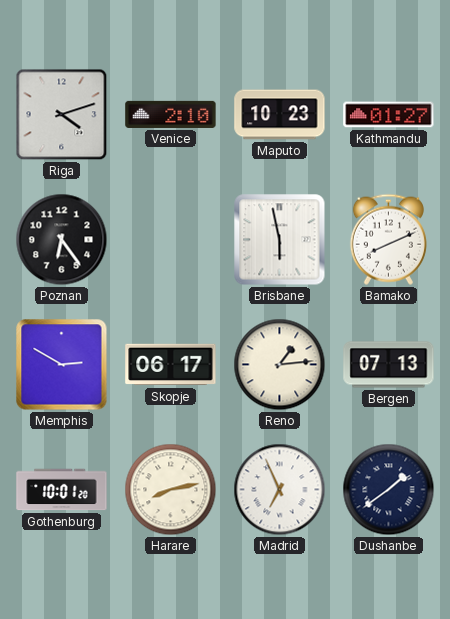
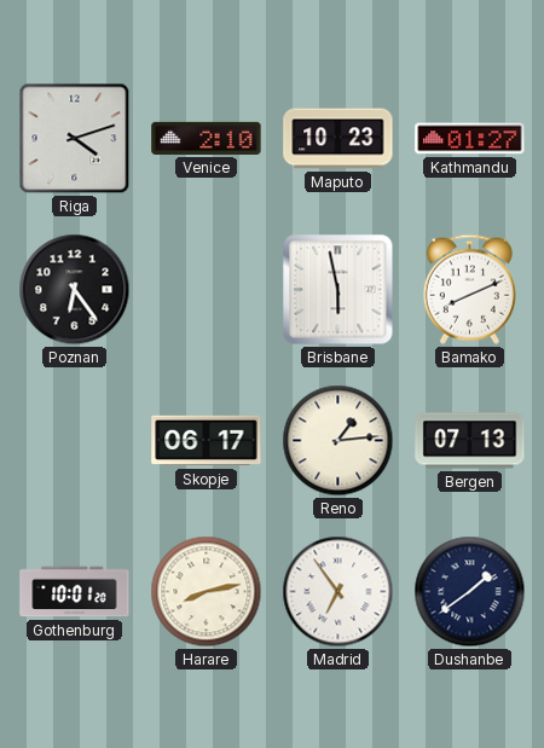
Memphis: 2:50 -> none (62, 365)
Madrid: 6:56 -> 6:54 (338, 592)
